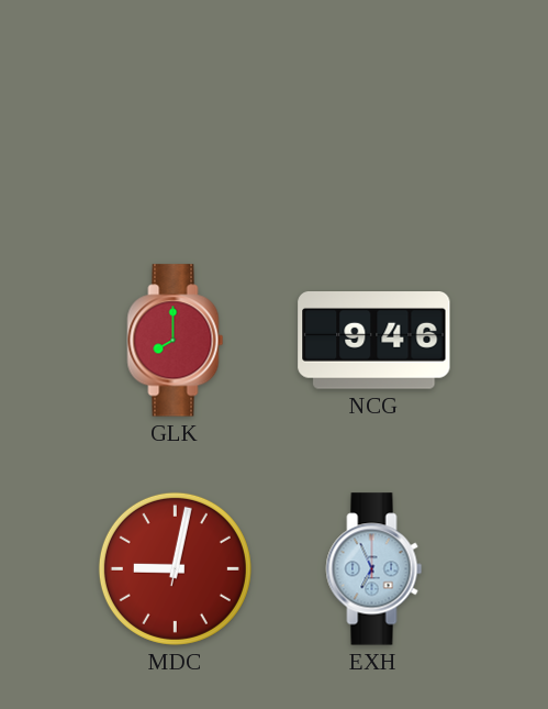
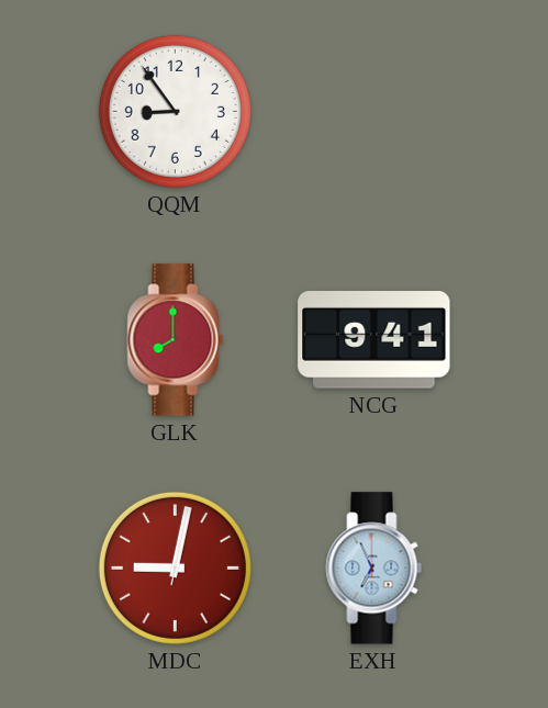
QQM: none -> 8:54 (175, 111)
NCG: 9:46 -> 9:41 (374, 340)
